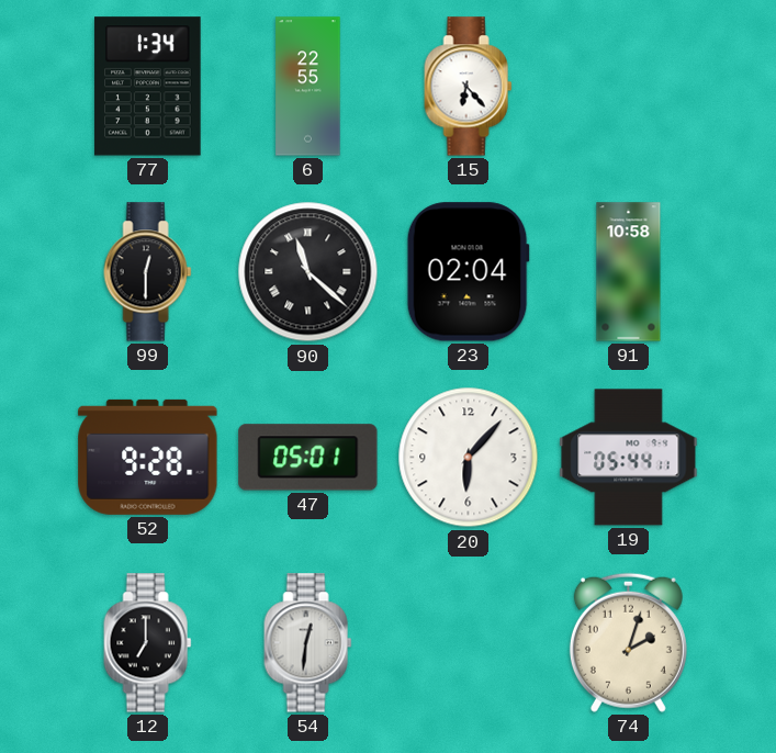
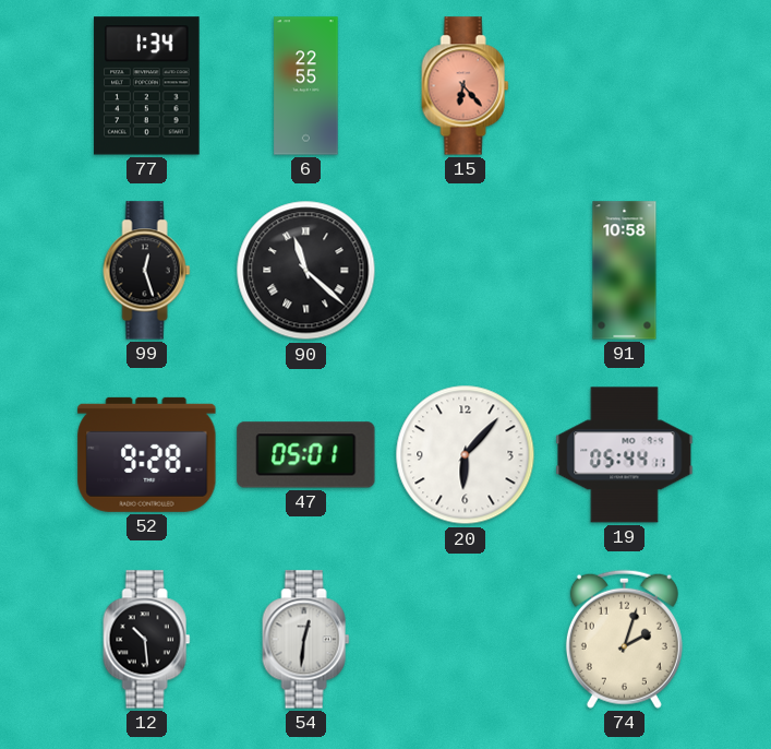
15 dial: white -> salmon (466, 86)
99: 12:30 -> 12:27 (147, 271)
23: 02:04 -> none (468, 272)
12: 7:00 -> 10:29 (147, 640)
